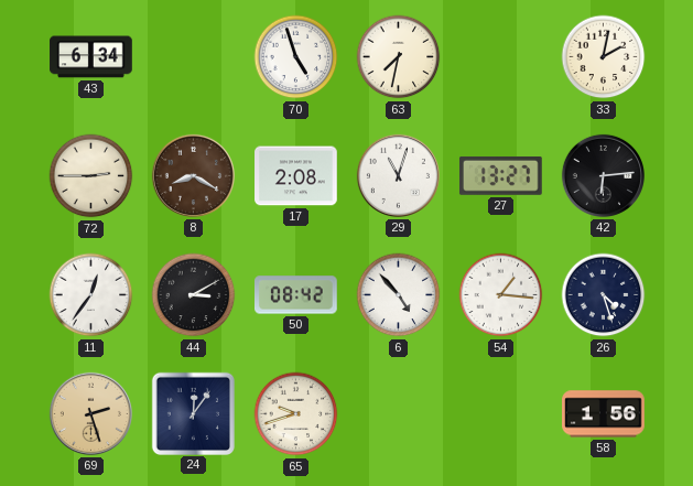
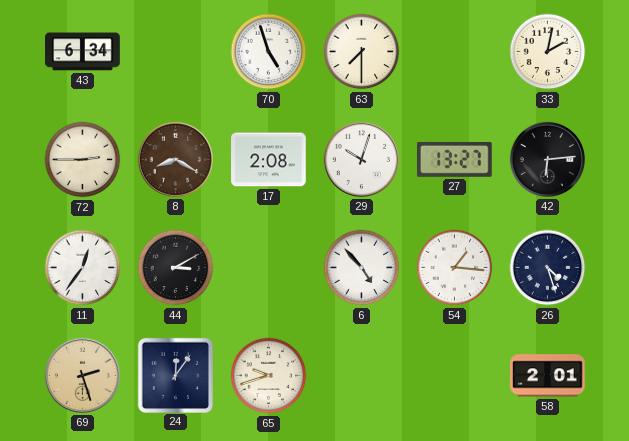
63: 7:32 -> 7:30 (362, 52)
29: 11:03 -> 10:03 (361, 159)
50: 08:42 -> none (296, 295)
58: 1:56 -> 2:01 (548, 376)
